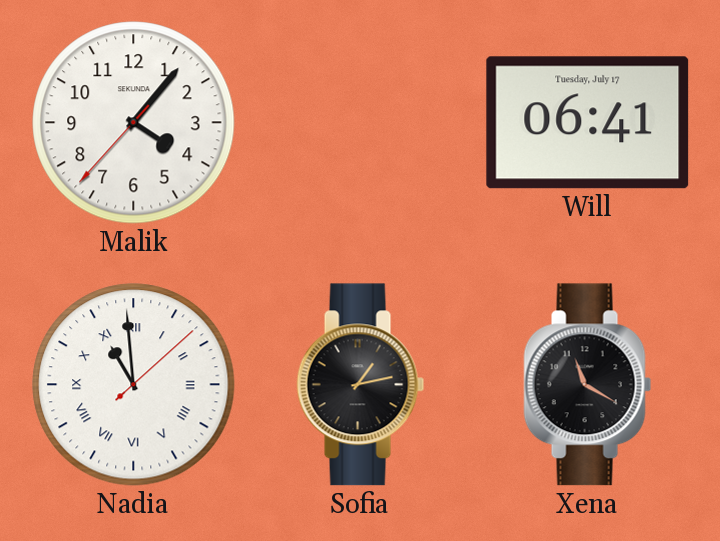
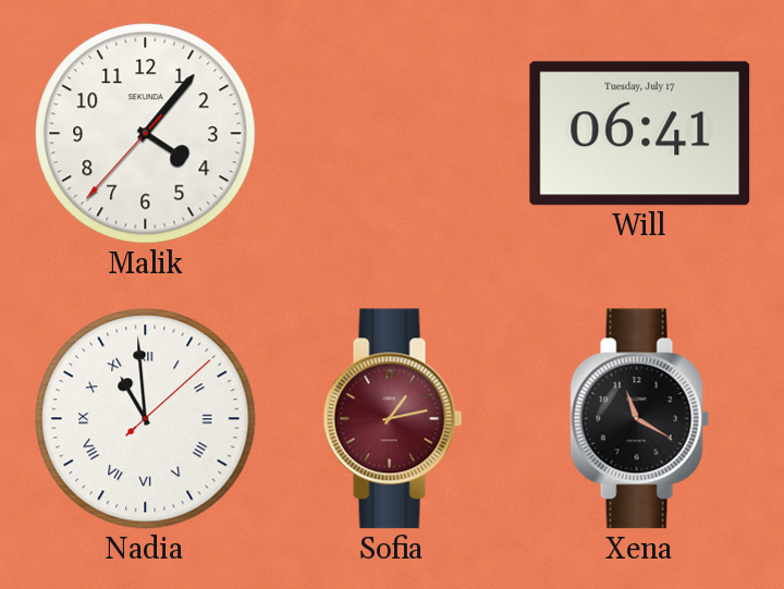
Sofia dial: black -> burgundy (393, 419)
